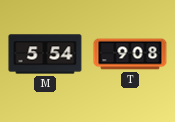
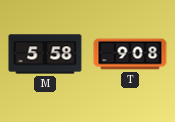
M: 5:54 -> 5:58 (45, 54)
